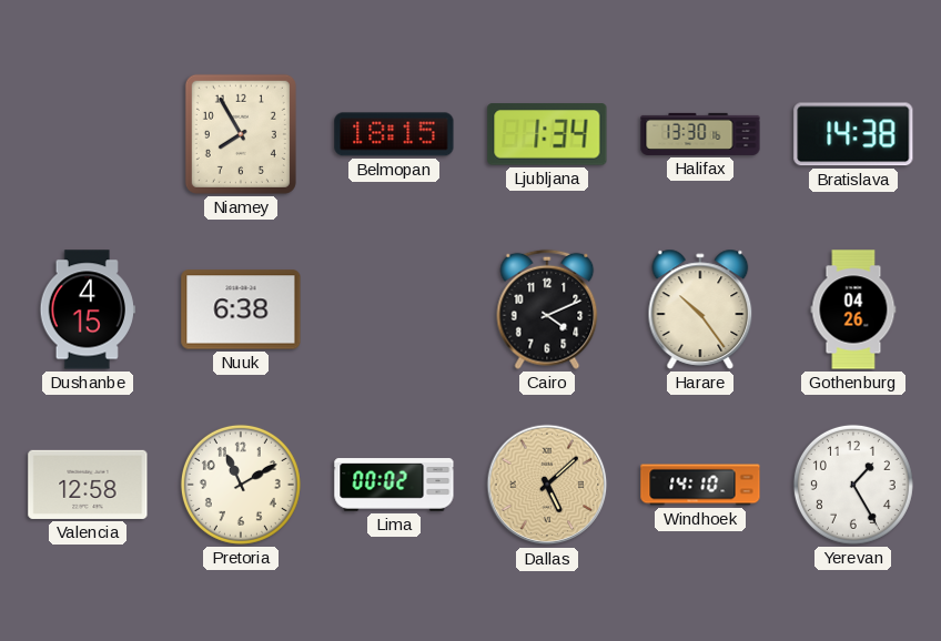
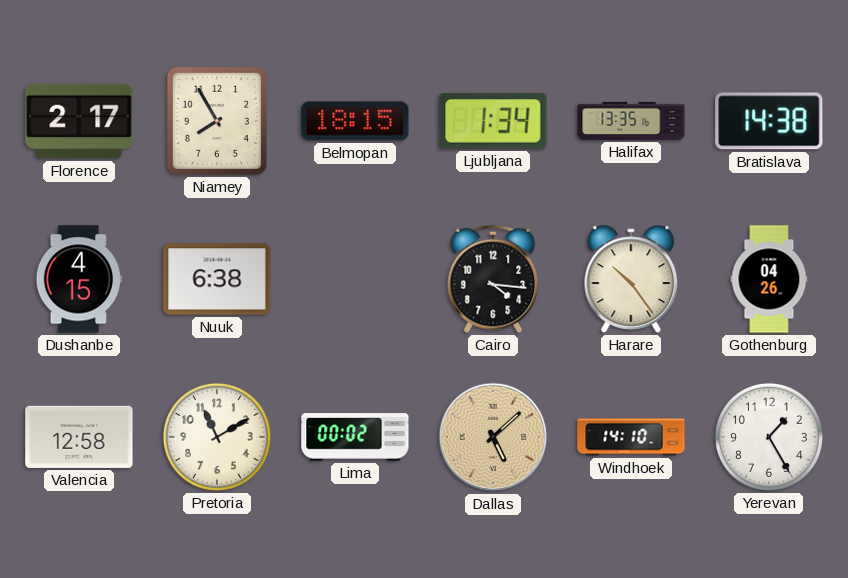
Florence: none -> 2:17 (79, 121)
Halifax: 13:30 -> 13:35 (631, 121)
Cairo: 4:11 -> 4:16 (493, 279)
